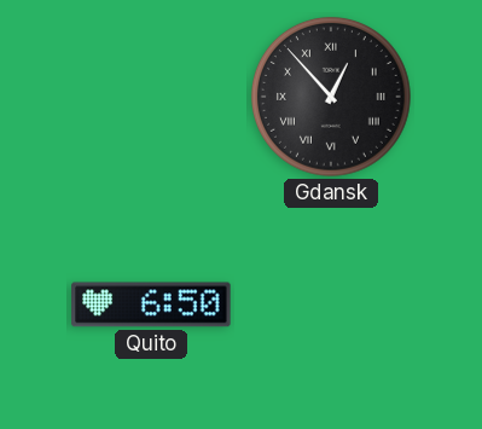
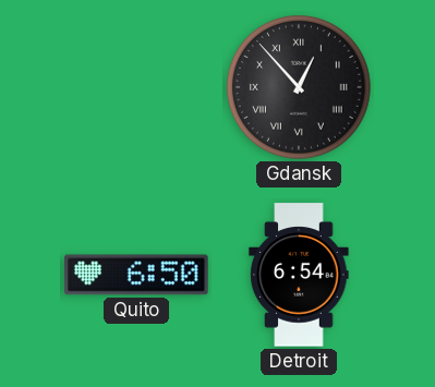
Detroit: none -> 6:54 (299, 275)
